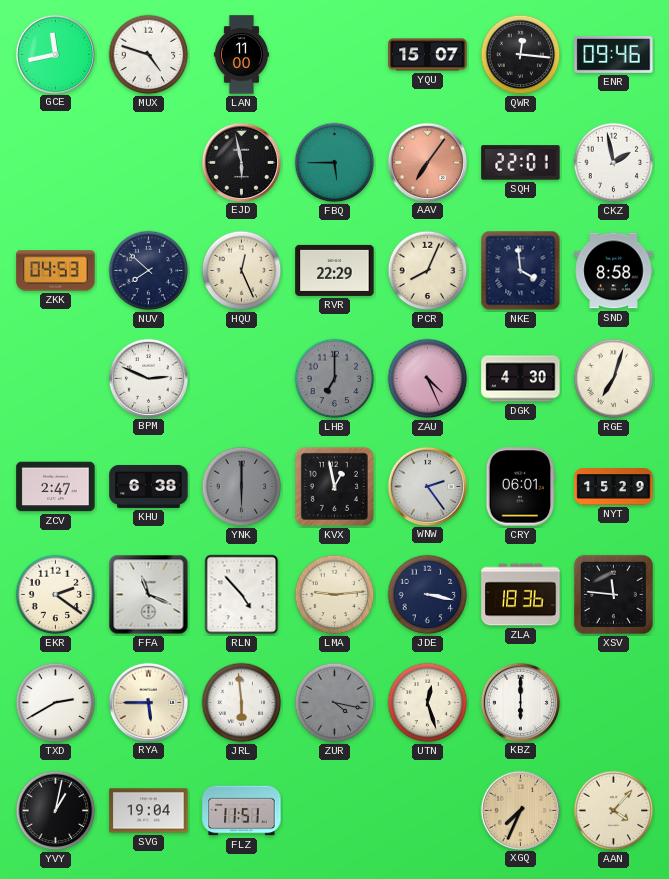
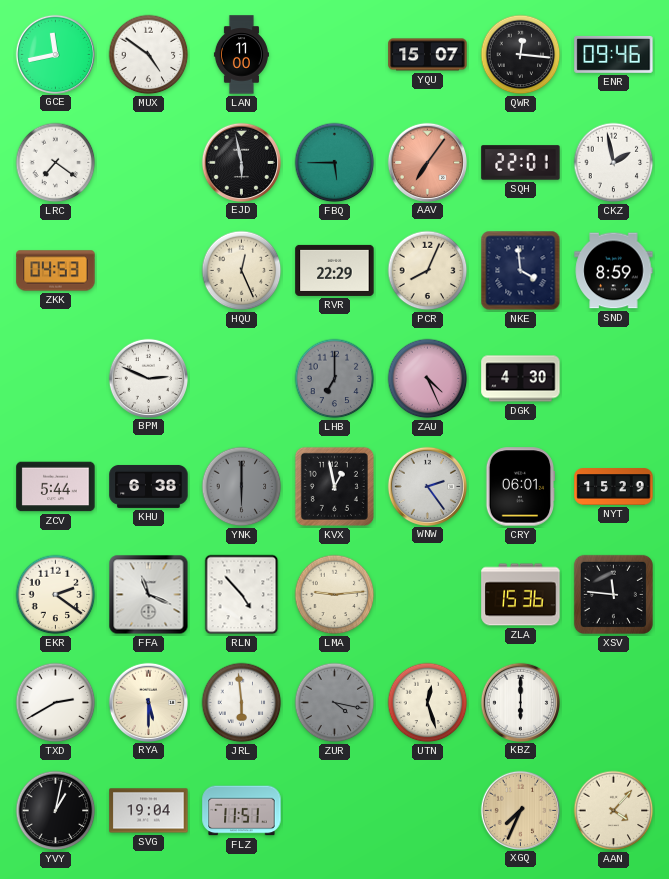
MUX: 4:48 -> 4:51 (149, 55)
LRC: none -> 7:21 (56, 163)
NUV: 7:52 -> none (149, 271)
SND: 8:58 -> 8:59 (614, 271)
RGE: 7:03 -> none (614, 379)
ZCV: 2:47 -> 5:44 (56, 487)
JDE: 3:17 -> none (428, 595)
ZLA: 18:36 -> 15:36 (521, 595)
RYA: 5:45 -> 5:30 (148, 702)
